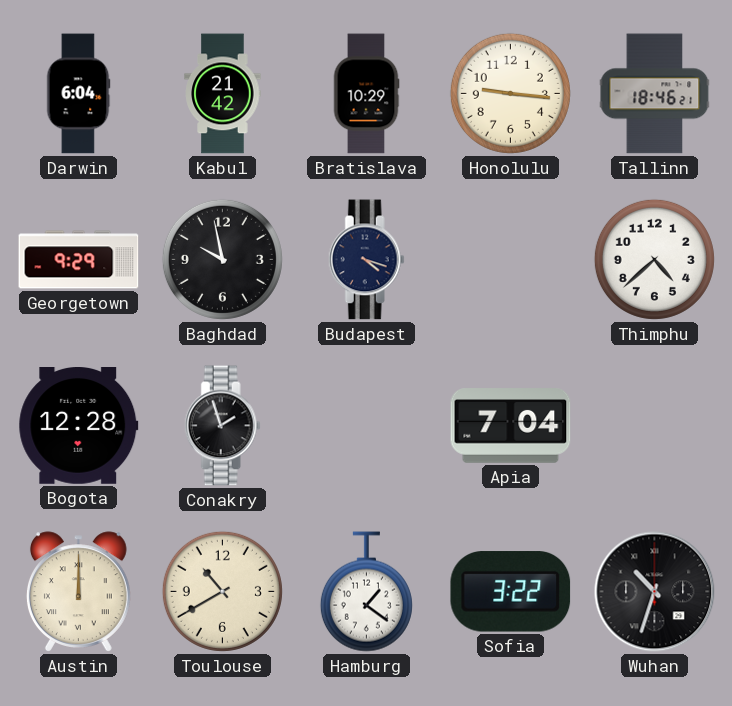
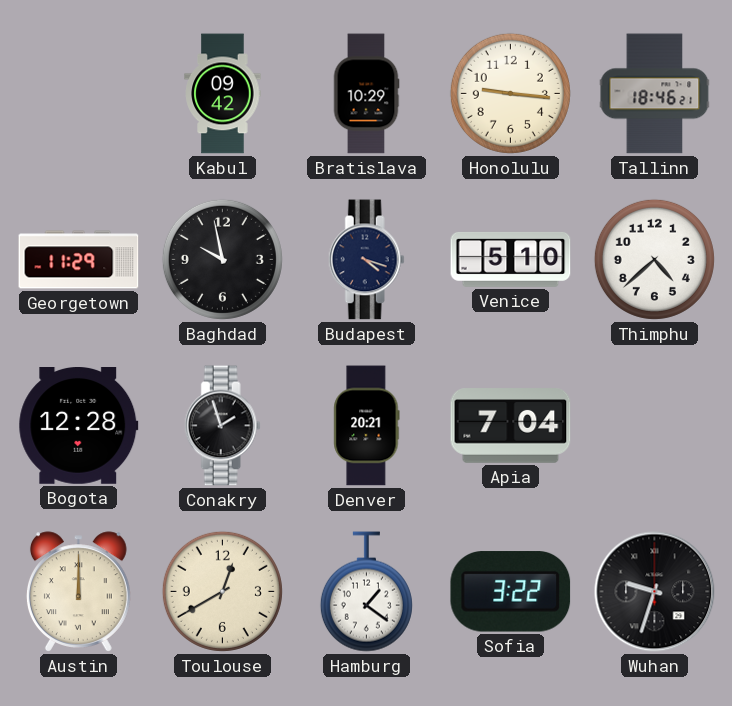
Darwin: 6:04 -> none (78, 94)
Kabul: 21:42 -> 09:42 (223, 94)
Georgetown: 9:29 -> 11:29 (79, 260)
Venice: none -> 5:10 (511, 259)
Denver: none -> 20:21 (367, 426)
Toulouse: 10:40 -> 12:40 (222, 591)
Wuhan: 10:33 -> 9:33 (655, 592)
